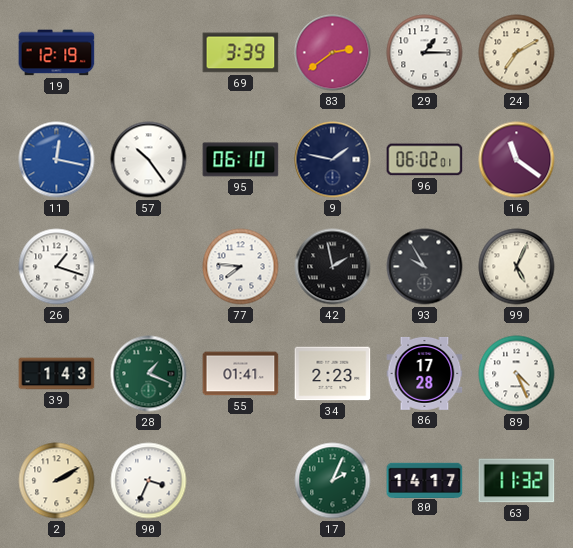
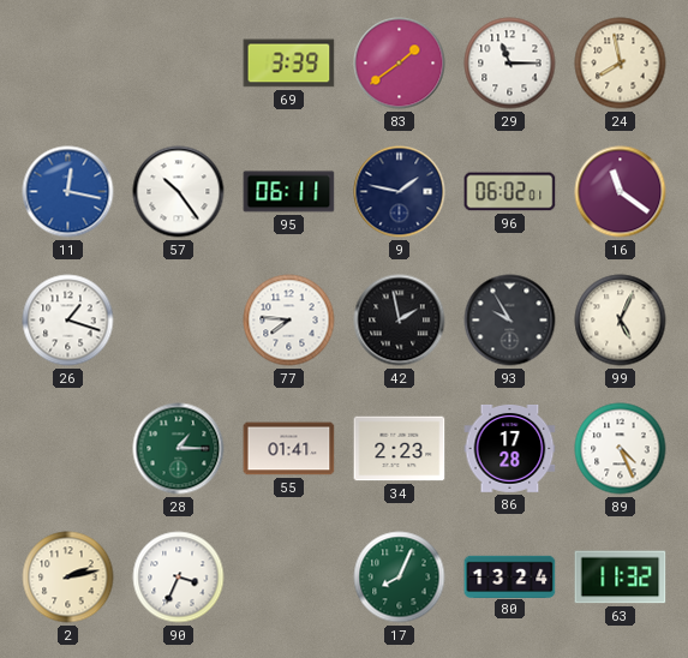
19: 12:19 -> none (57, 53)
83: 2:39 -> 1:39 (400, 64)
29: 1:15 -> 11:15 (510, 64)
24: 7:10 -> 7:58 (621, 64)
95: 06:10 -> 06:11 (289, 192)
39: 1:43 -> none (57, 374)
28: 1:19 -> 1:15 (179, 449)
2: 2:10 -> 2:13 (68, 578)
17: 2:04 -> 8:04 (400, 578)
80: 14:17 -> 13:24 (510, 576)
